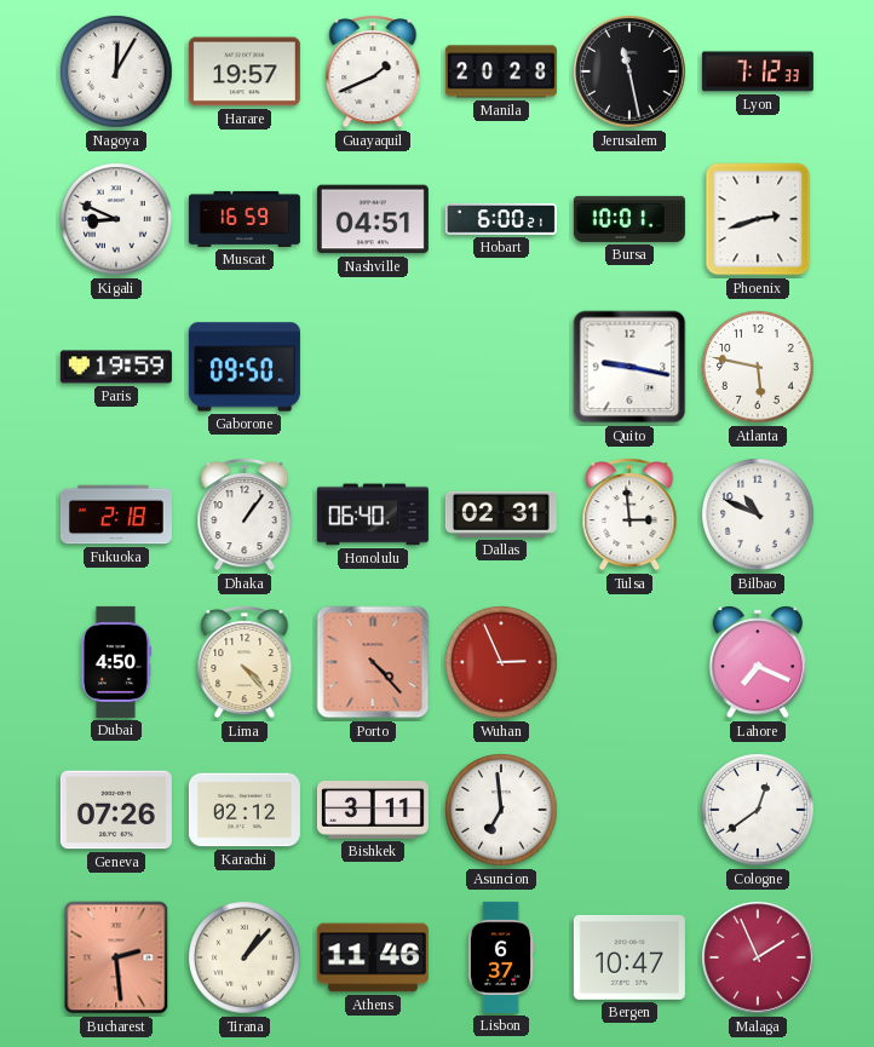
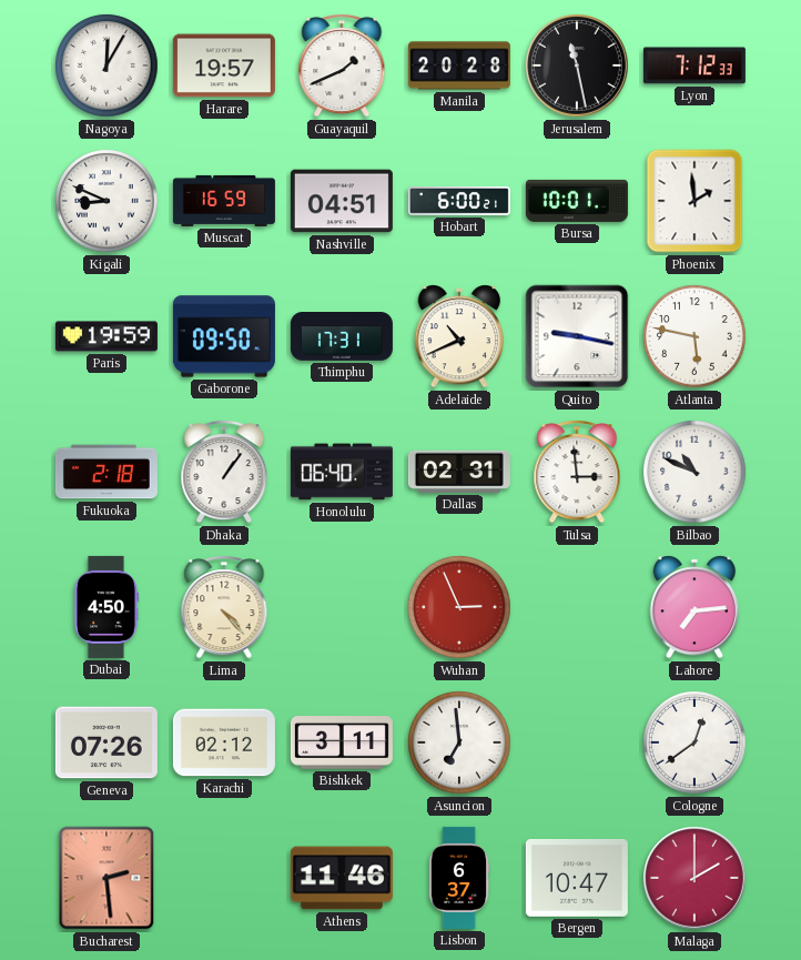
Phoenix: 2:42 -> 1:59 (694, 201)
Thimphu: none -> 17:31 (342, 336)
Adelaide: none -> 10:41 (459, 336)
Porto: 4:23 -> none (373, 662)
Lahore: 7:19 -> 7:14 (694, 607)
Tirana: 1:07 -> none (245, 957)
Malaga: 1:56 -> 2:00 (696, 879)
